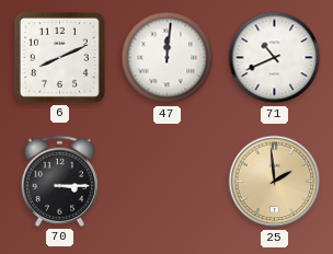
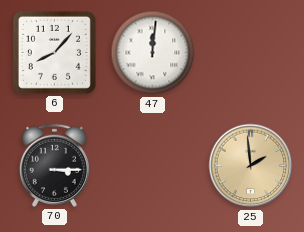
6: 8:11 -> 8:07 (54, 52)
71: 10:41 -> none (275, 58)
